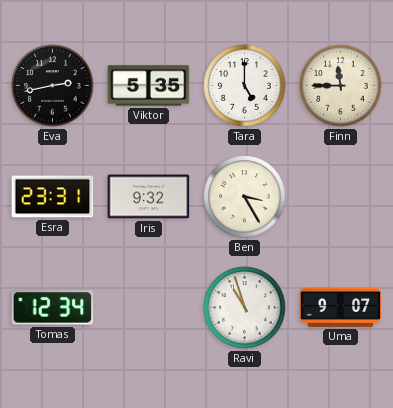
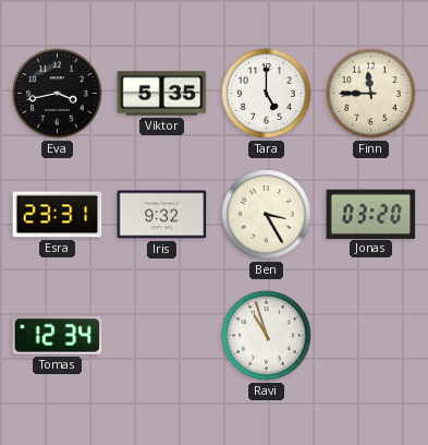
Eva: 2:43 -> 3:43 (58, 94)
Jonas: none -> 03:20 (371, 214)
Uma: 9:07 -> none (341, 307)
